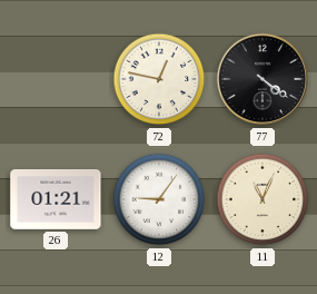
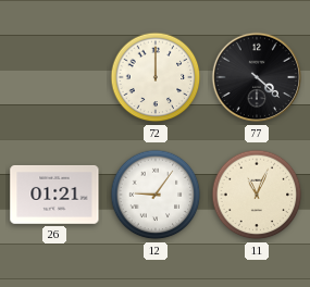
72: 12:47 -> 12:00 (156, 77)
77: 4:21 -> 4:22 (257, 77)
